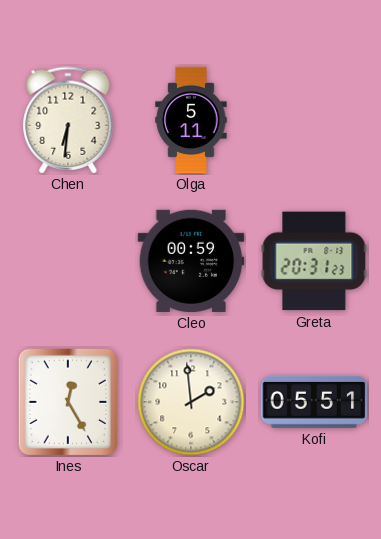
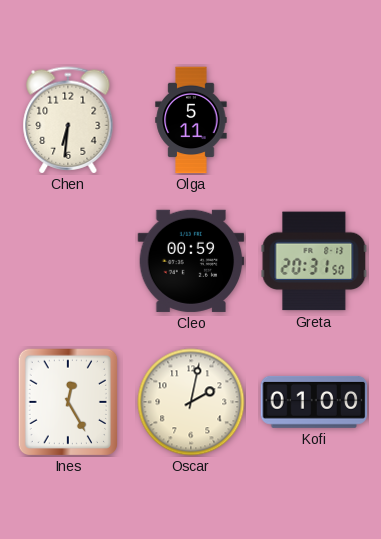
Greta: 20:31:23 -> 20:31:50 (314, 261)
Oscar: 1:59 -> 2:02 (191, 402)
Kofi: 05:51 -> 01:00 (314, 402)
